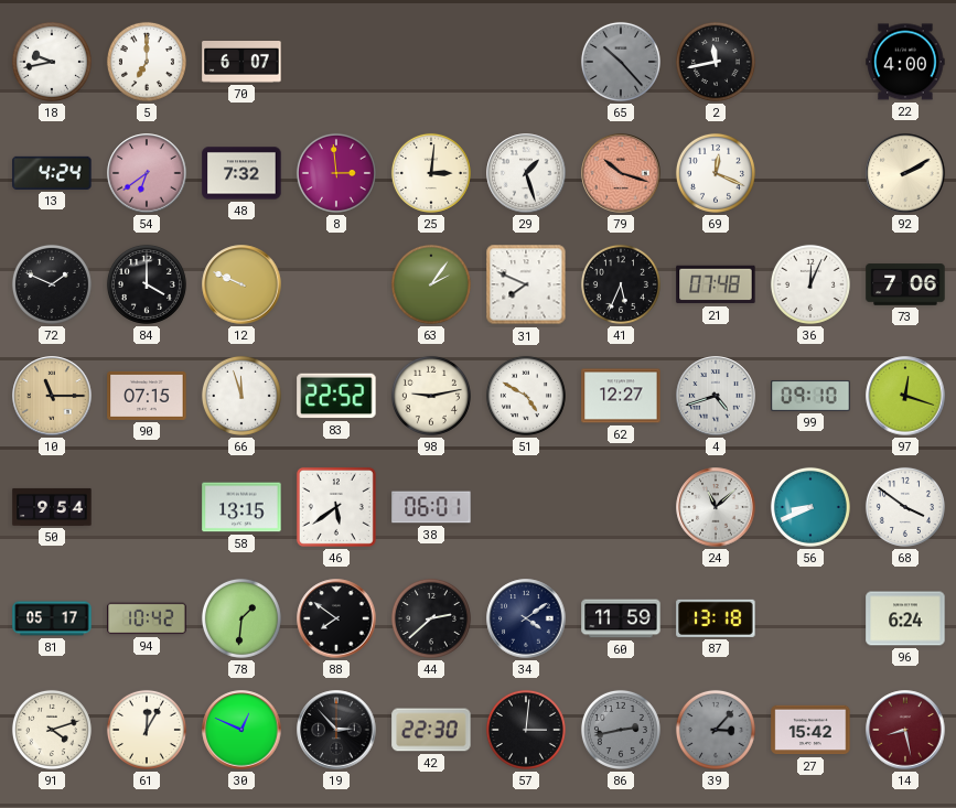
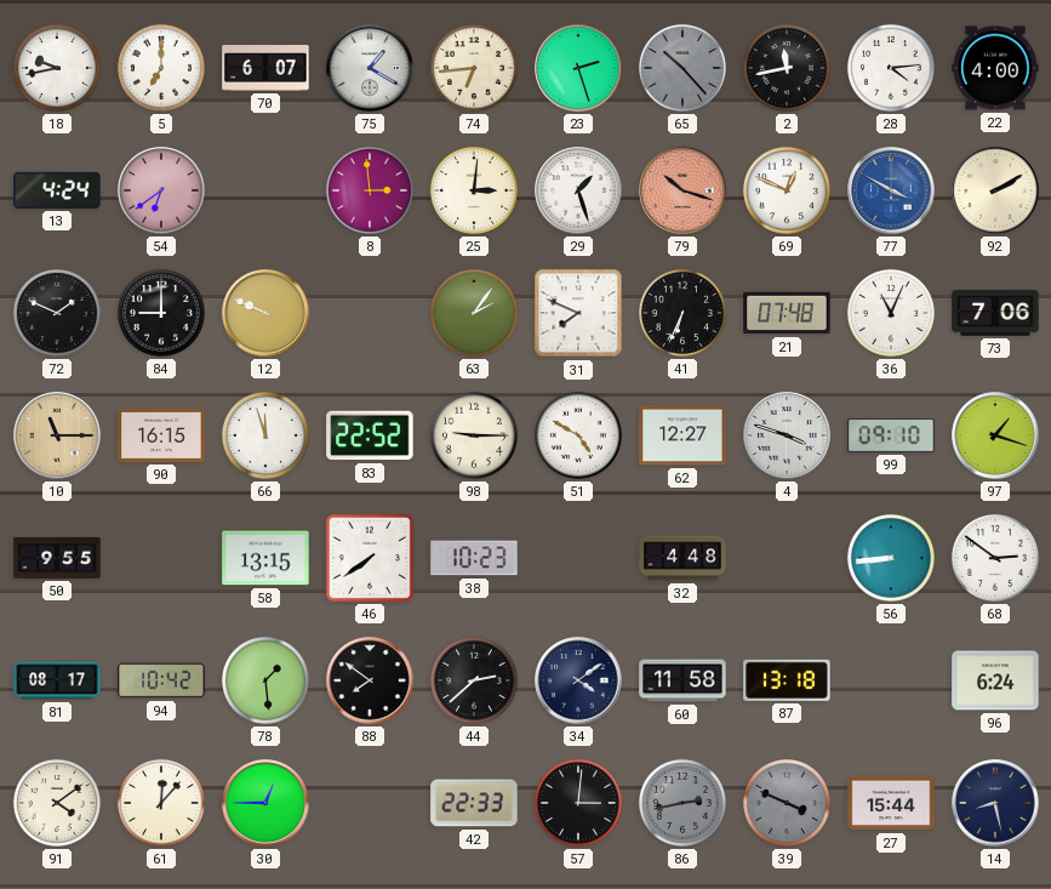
75: none -> 1:20 (370, 68)
74: none -> 6:44 (474, 68)
23: none -> 2:27 (578, 68)
28: none -> 4:14 (891, 68)
48: 7:32 -> none (241, 173)
69: 12:19 -> 12:49 (787, 190)
77: none -> 3:50 (891, 190)
84: 4:00 -> 9:00 (161, 313)
41: 5:34 -> 6:34 (682, 313)
36: 12:04 -> 11:04 (891, 313)
90: 07:15 -> 16:15 (161, 435)
98: 9:13 -> 9:15 (474, 435)
4: 4:42 -> 3:48 (787, 435)
97: 12:18 -> 1:18 (995, 435)
50: 9:54 -> 9:55 (57, 558)
46: 5:39 -> 7:39 (370, 558)
38: 06:01 -> 10:23 (474, 558)
32: none -> 4:48 (682, 558)
24: 11:08 -> none (716, 507)
56: 8:41 -> 8:44 (891, 558)
68: 3:51 -> 2:51 (995, 558)
81: 05:17 -> 08:17 (57, 680)
78: 1:31 -> 1:29 (265, 680)
60: 11:59 -> 11:58 (682, 680)
91: 4:12 -> 4:09 (57, 803)
61: 12:05 -> 12:07 (161, 803)
30: 12:49 -> 12:45 (265, 803)
19: 2:53 -> none (336, 730)
42: 22:30 -> 22:33 (474, 803)
39: 3:07 -> 3:49 (787, 803)
27: 15:42 -> 15:44 (891, 803)
14 dial: burgundy -> navy (995, 803)
